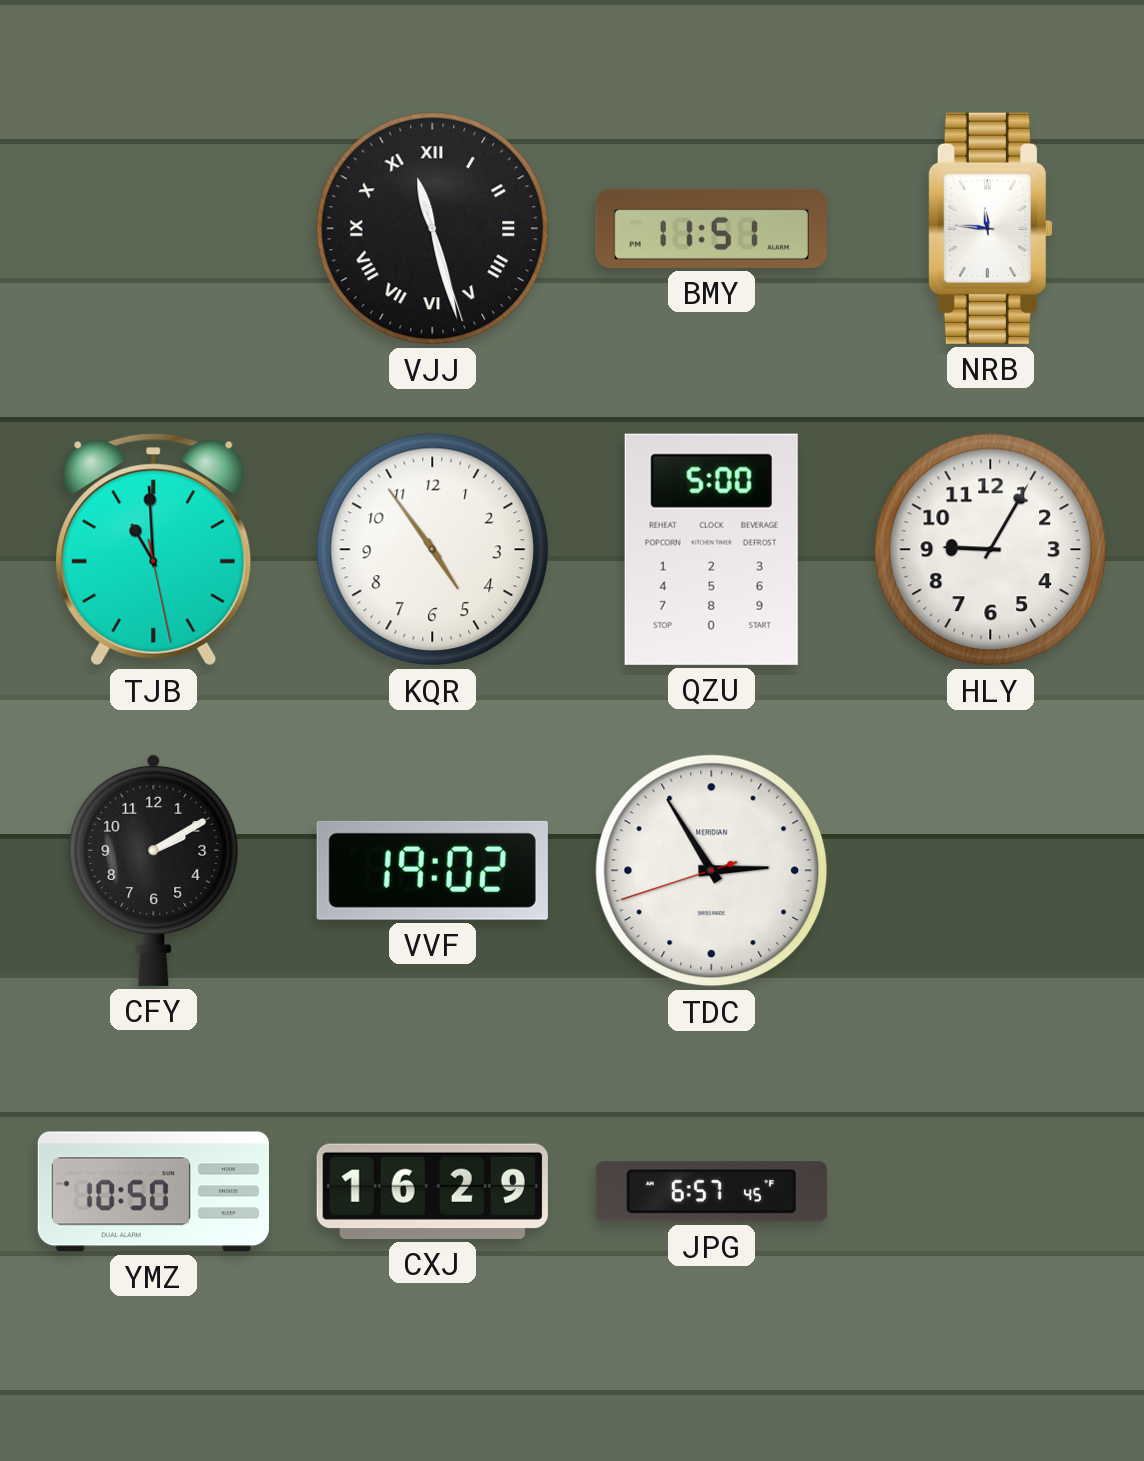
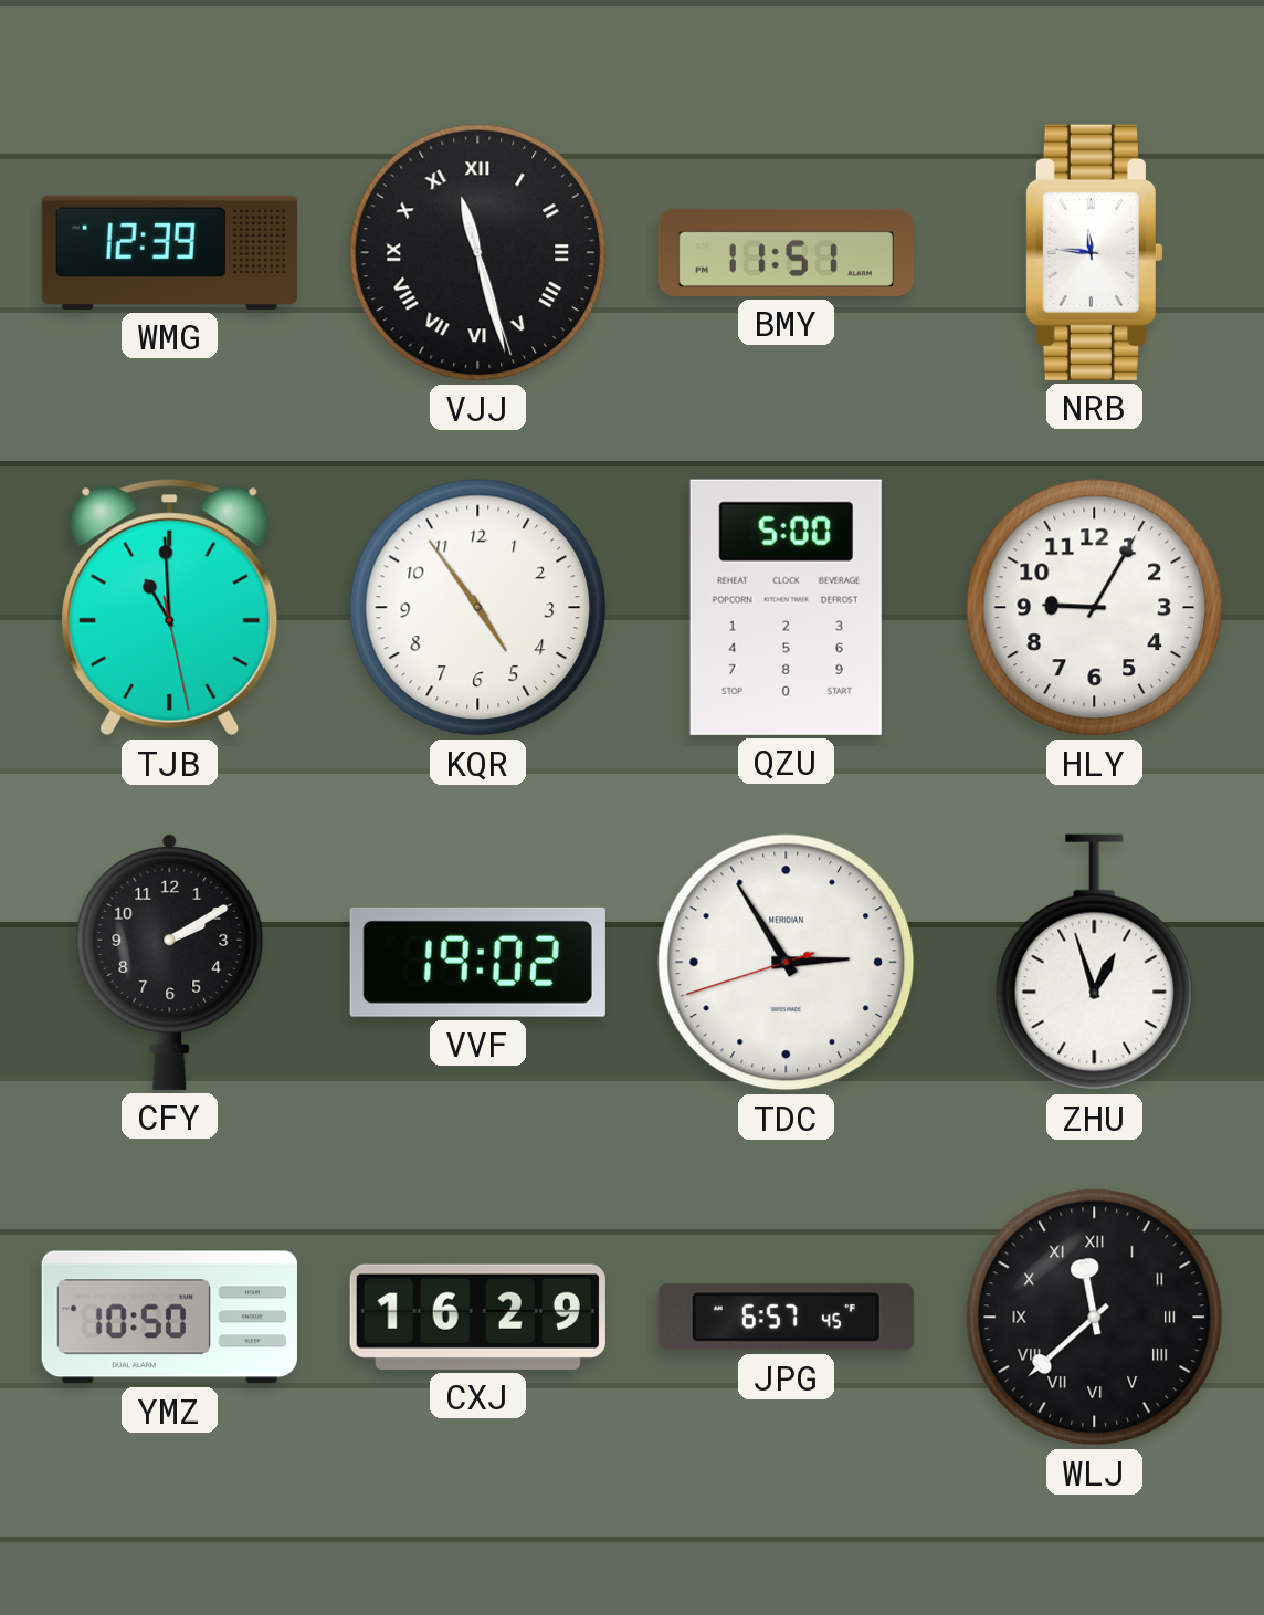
WMG: none -> 12:39 (169, 252)
ZHU: none -> 12:57 (1095, 963)
WLJ: none -> 11:38 (1095, 1318)
